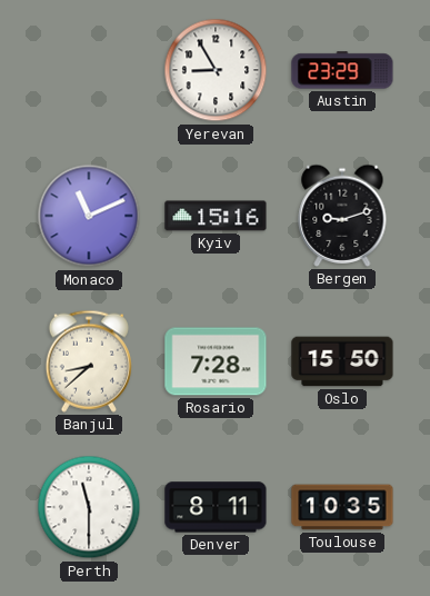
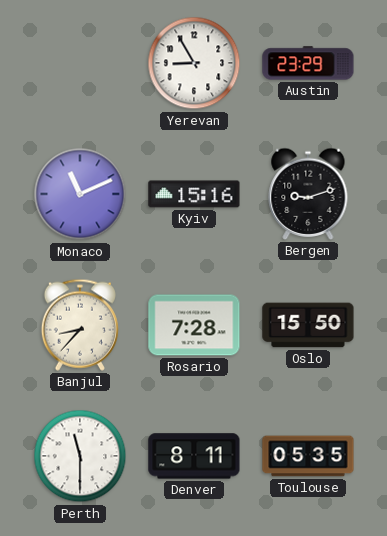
Banjul: 8:38 -> 8:37 (80, 325)
Toulouse: 10:35 -> 05:35 (308, 456)
